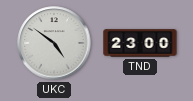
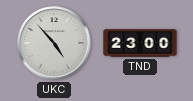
UKC: 4:51 -> 4:53 (54, 43)
